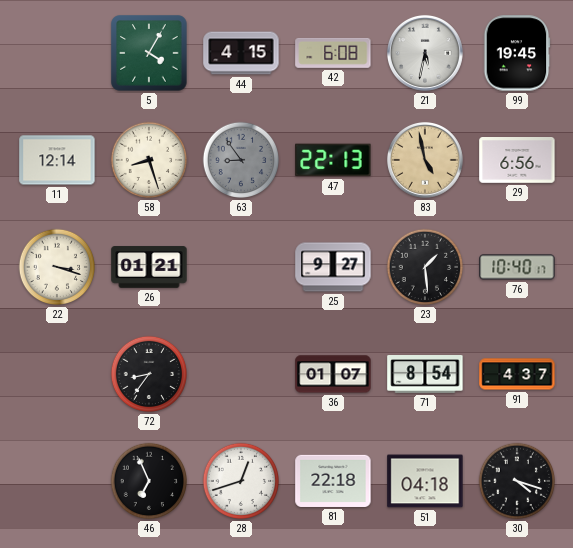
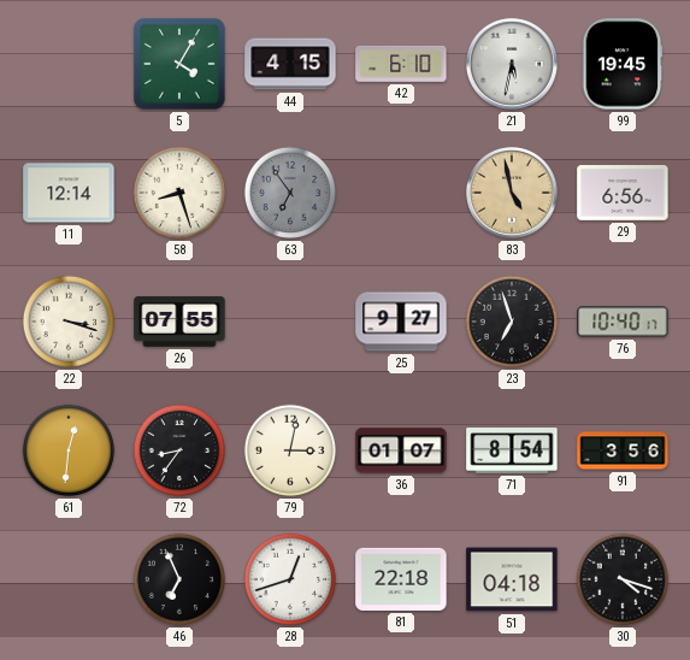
42: 6:08 -> 6:10 (401, 64)
63: 8:54 -> 6:54 (290, 193)
47: 22:13 -> none (333, 160)
26: 01:21 -> 07:55 (179, 322)
23: 1:29 -> 6:57 (512, 322)
61: none -> 12:31 (69, 450)
79: none -> 3:02 (290, 450)
91: 4:37 -> 3:56 (623, 450)
